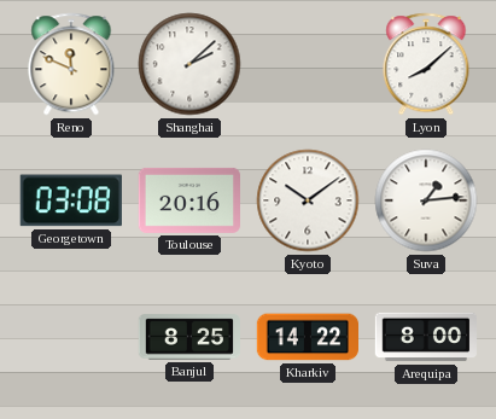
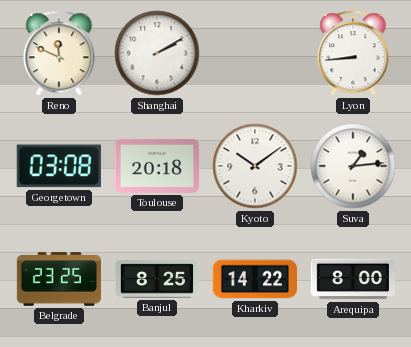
Shanghai: 2:08 -> 2:10 (157, 53)
Lyon: 8:08 -> 8:44 (353, 53)
Toulouse: 20:16 -> 20:18 (156, 166)
Belgrade: none -> 23:25 (58, 279)
